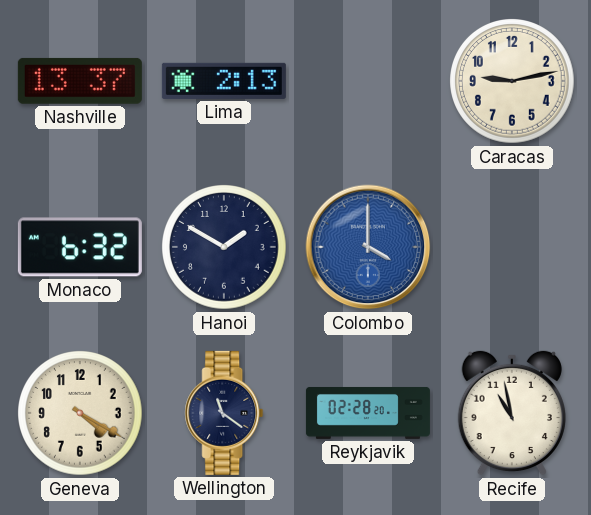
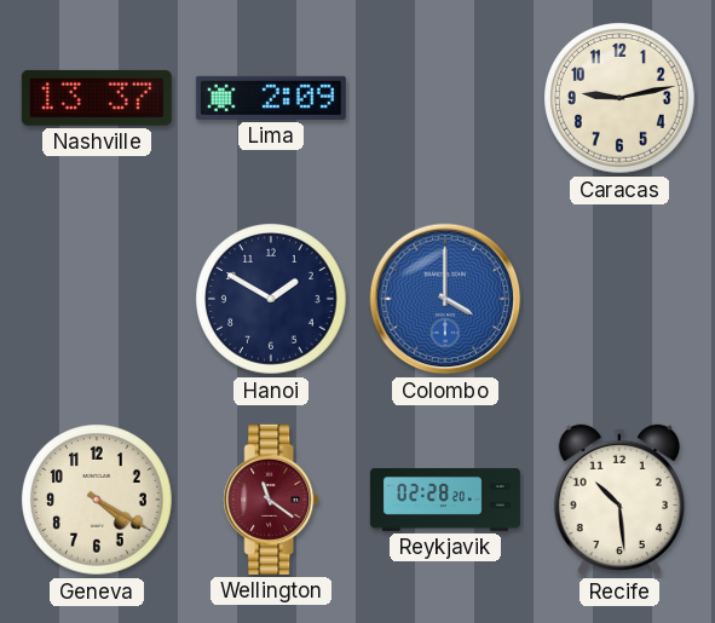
Lima: 2:13 -> 2:09 (271, 98)
Monaco: 6:32 -> none (80, 247)
Wellington dial: navy -> burgundy (271, 500)
Recife: 10:58 -> 10:29 (619, 500)
